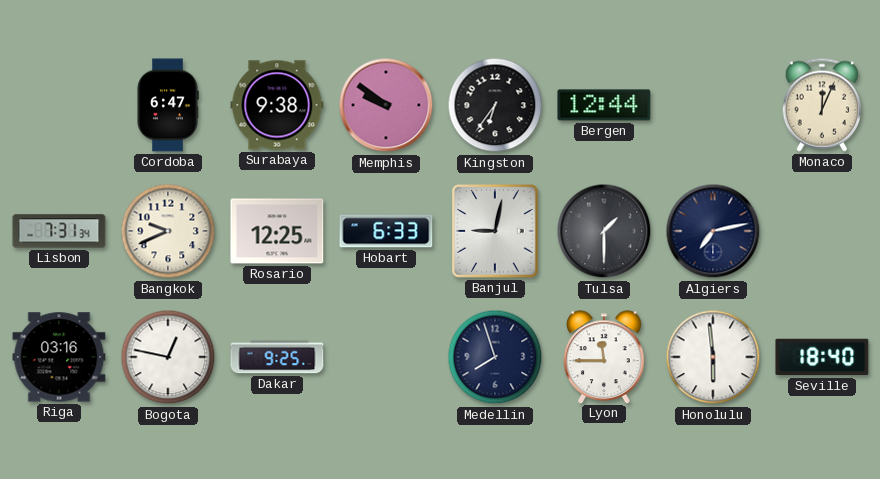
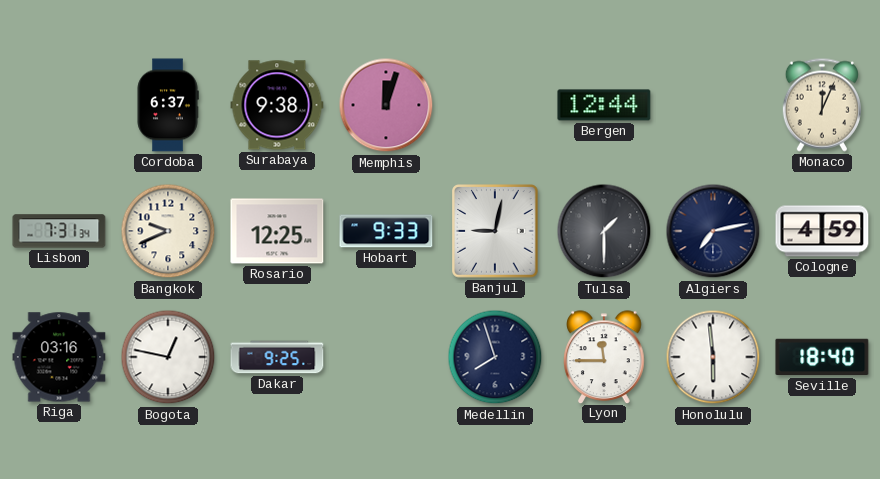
Cordoba: 6:47 -> 6:37 (168, 105)
Memphis: 9:51 -> 12:03 (386, 105)
Kingston: 6:36 -> none (495, 105)
Hobart: 6:33 -> 9:33 (386, 231)
Cologne: none -> 4:59 (822, 231)
